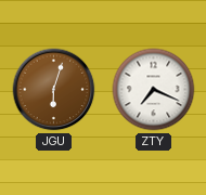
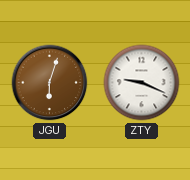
ZTY: 7:19 -> 9:19 (142, 83)
